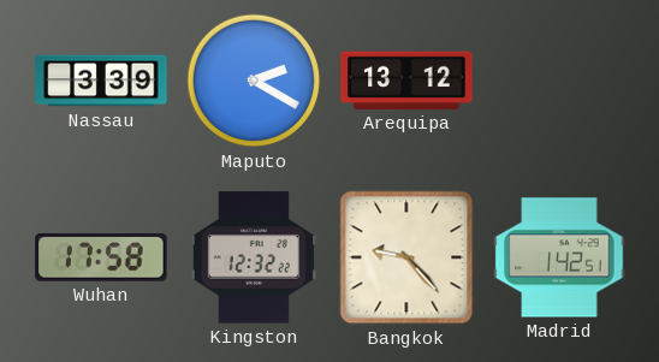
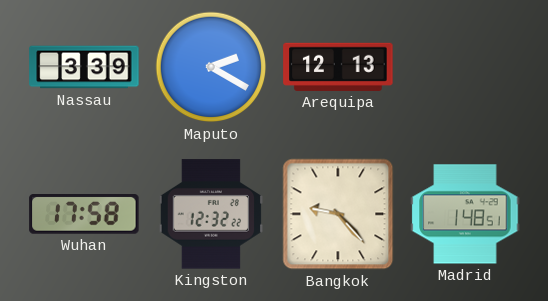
Arequipa: 13:12 -> 12:13 (338, 67)
Madrid: 1:42 -> 1:48 (465, 214)
